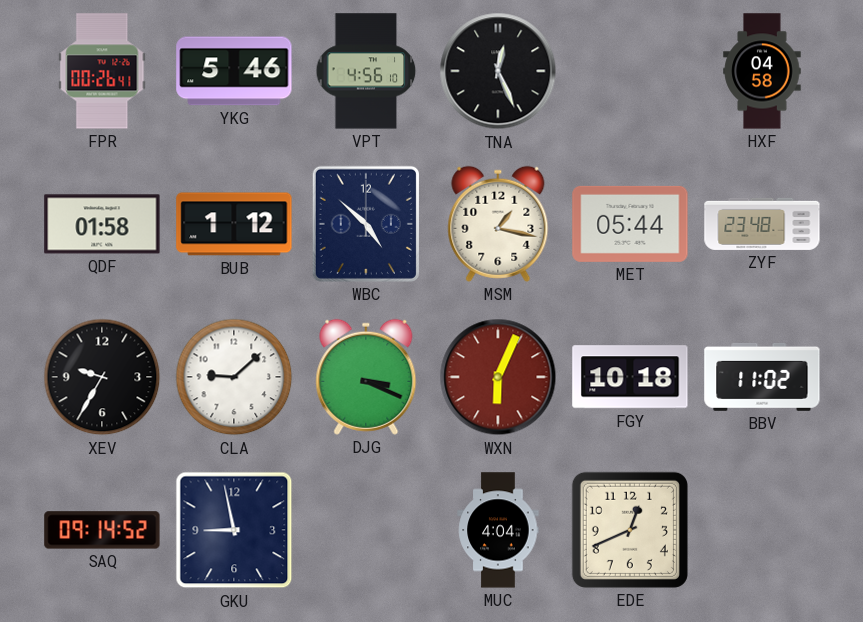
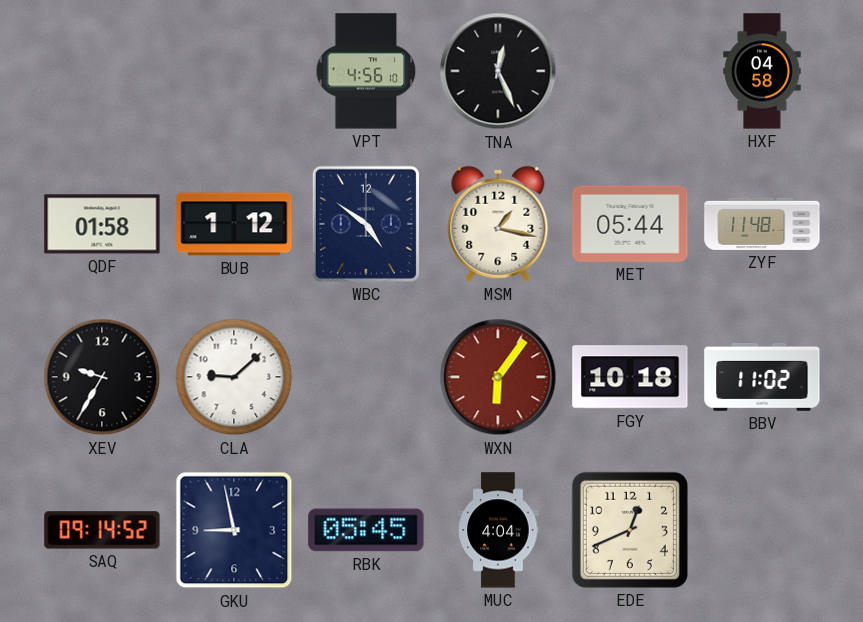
FPR: 00:26 -> none (102, 71)
YKG: 5:46 -> none (234, 71)
WBC: 4:52 -> 4:51 (366, 224)
ZYF: 23:48 -> 11:48 (762, 224)
DJG: 3:19 -> none (366, 377)
WXN: 6:04 -> 6:06 (498, 377)
RBK: none -> 05:45 (366, 530)
